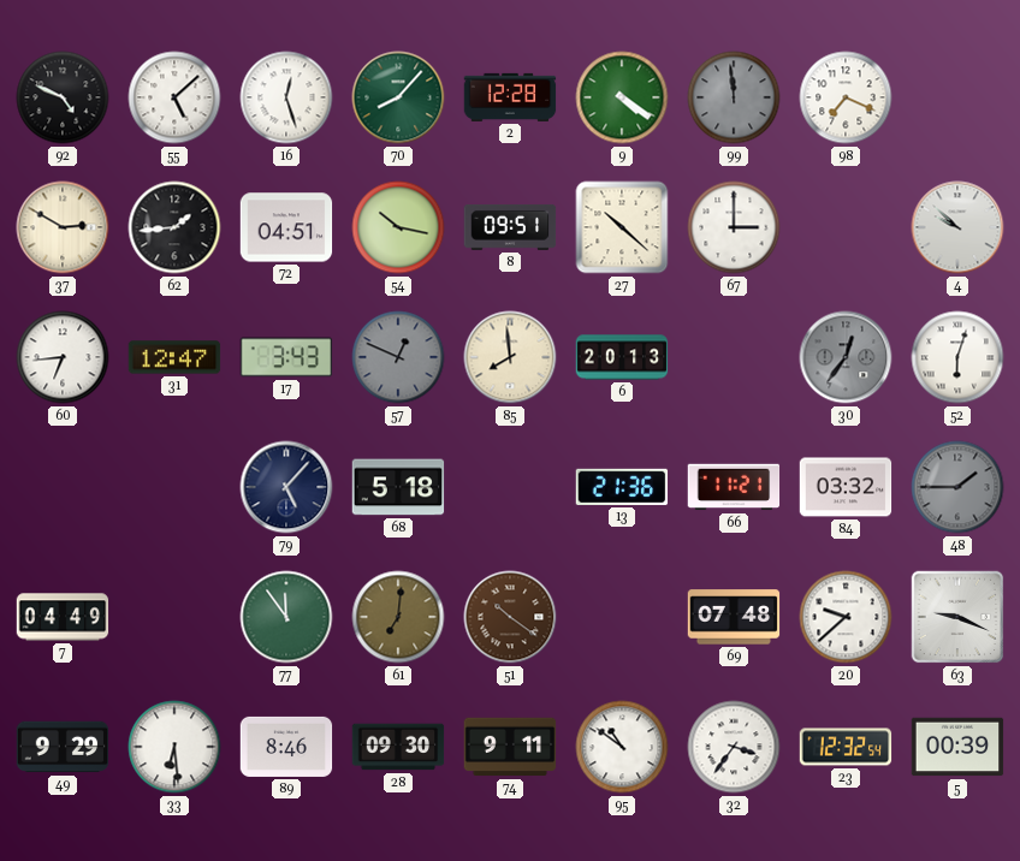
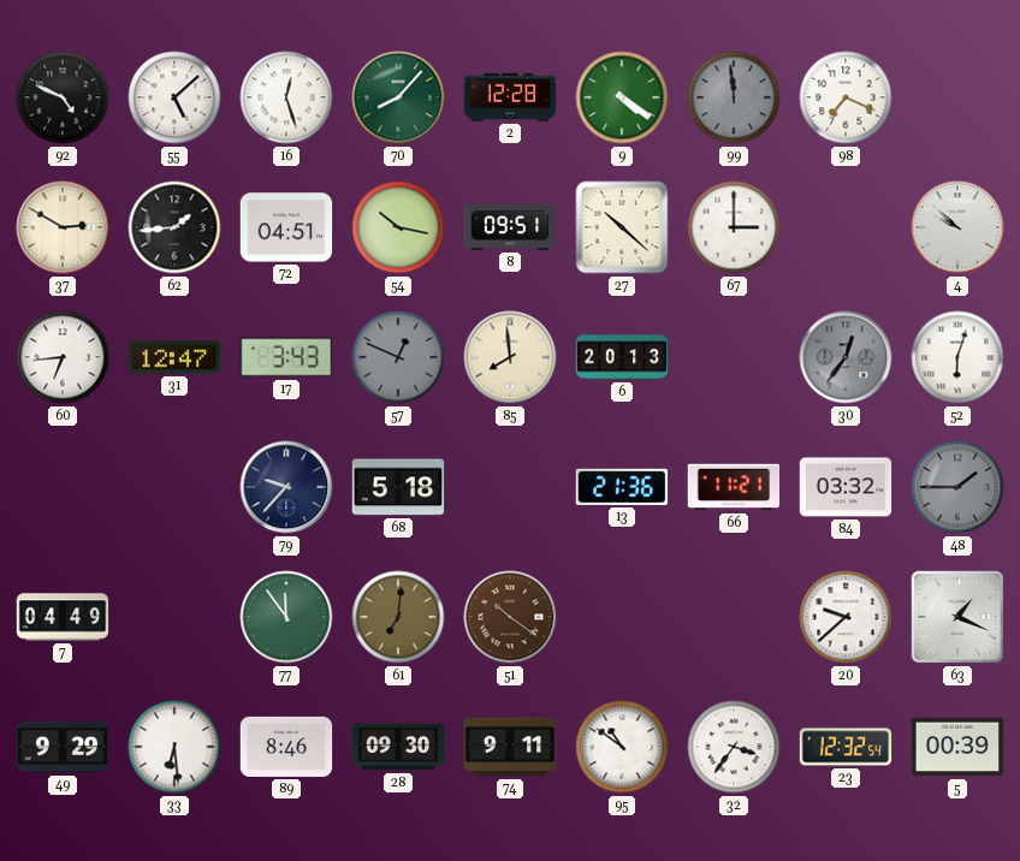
79: 5:07 -> 9:37 (286, 487)
69: 07:48 -> none (734, 617)
63: 9:19 -> 1:19 (957, 617)
